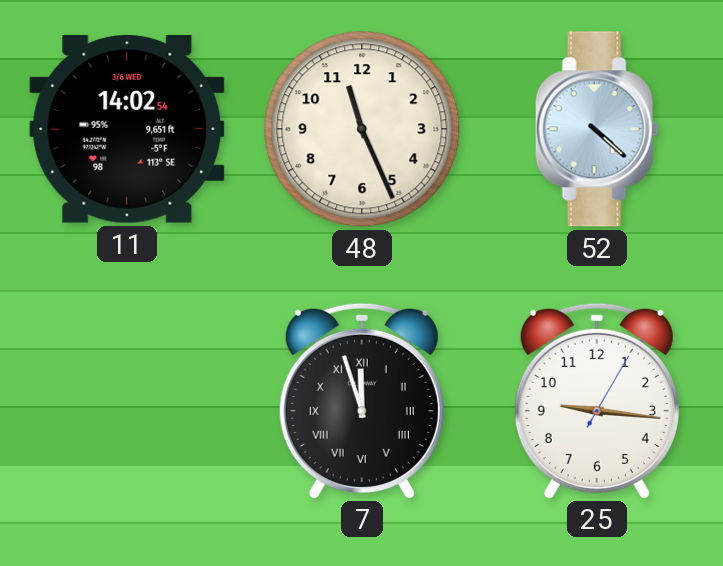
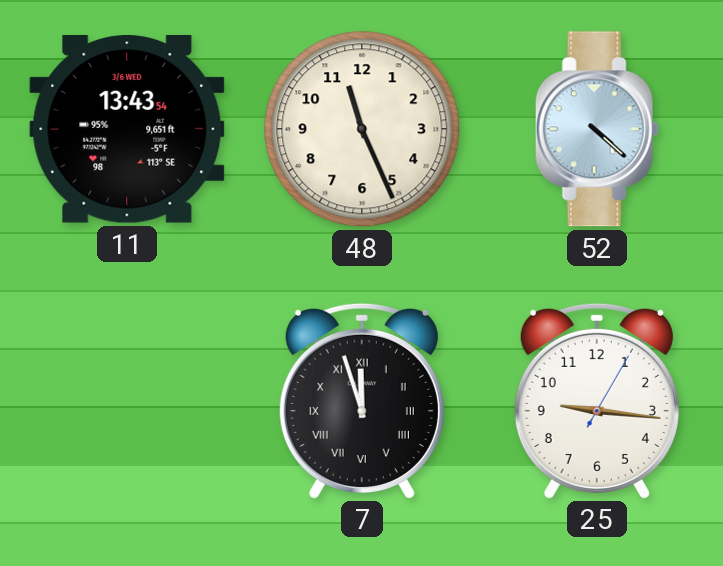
11: 14:02 -> 13:43 (127, 130)
